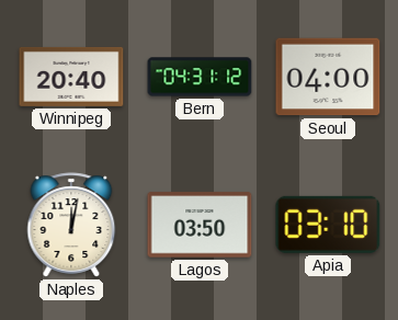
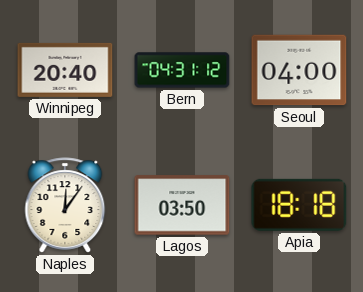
Naples: 12:02 -> 12:06 (65, 205)
Apia: 03:10 -> 18:18 (299, 205)
